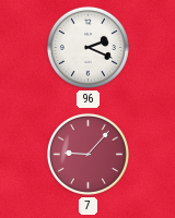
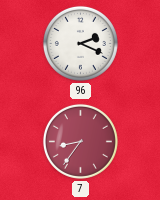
7: 9:07 -> 8:36 (80, 141)
